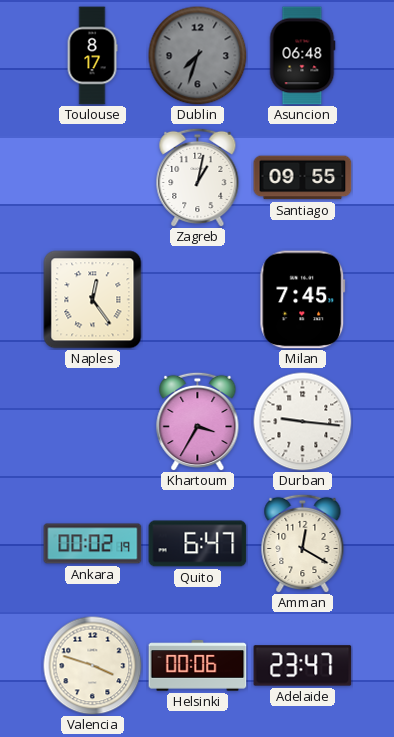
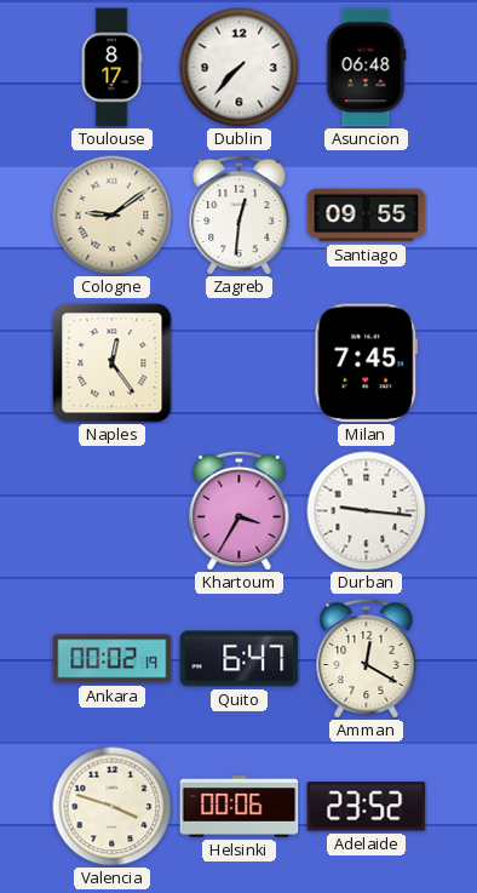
Dublin: 7:33 -> 7:37 (240, 68)
Dublin dial: grey -> white (240, 68)
Cologne: none -> 9:09 (113, 216)
Zagreb: 1:02 -> 12:31 (240, 214)
Adelaide: 23:47 -> 23:52 (367, 807)
